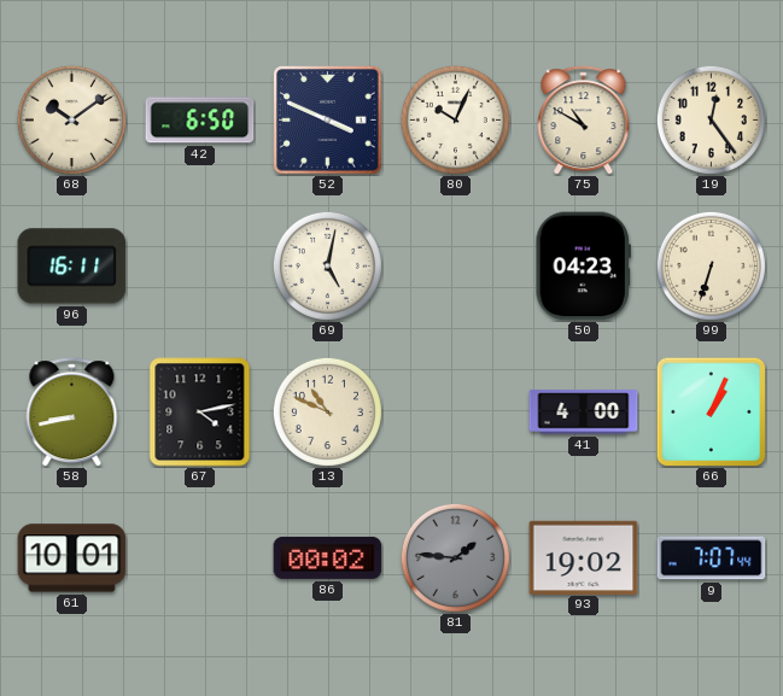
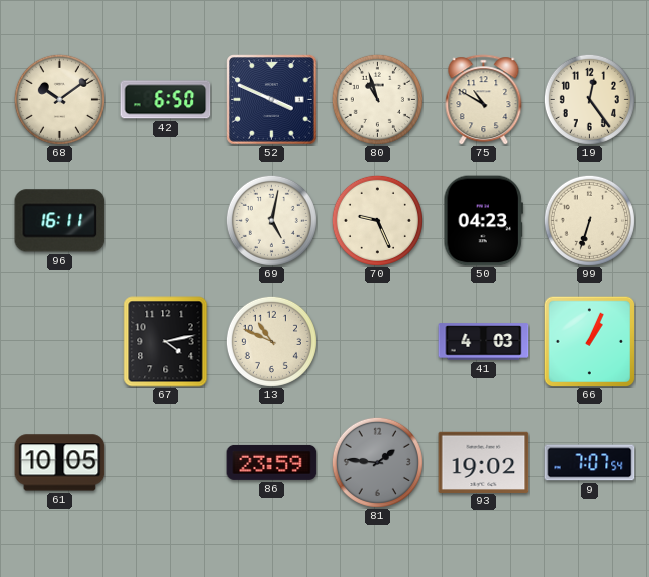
80: 10:04 -> 10:57 (377, 99)
70: none -> 9:26 (377, 220)
58: 8:43 -> none (72, 413)
41: 4:00 -> 4:03 (484, 342)
61: 10:01 -> 10:05 (60, 463)
86: 00:02 -> 23:59 (272, 462)
9: 7:07:44 -> 7:07:54 (590, 463)
